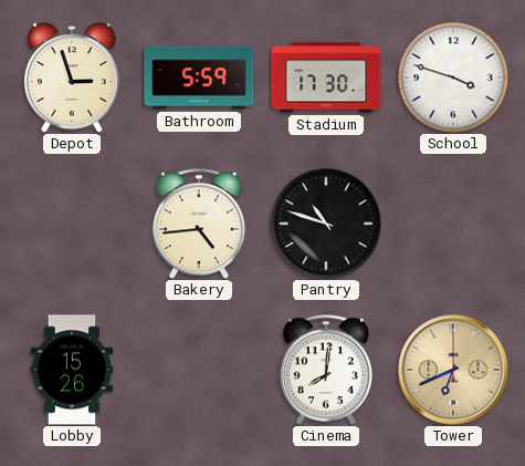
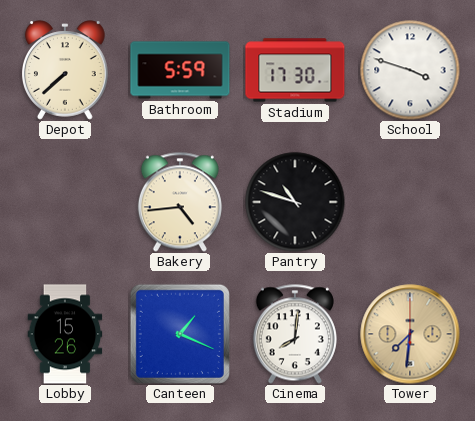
Depot: 2:57 -> 7:38 (65, 70)
Canteen: none -> 1:19 (180, 334)
Tower: 6:41 -> 7:31 (410, 334)
